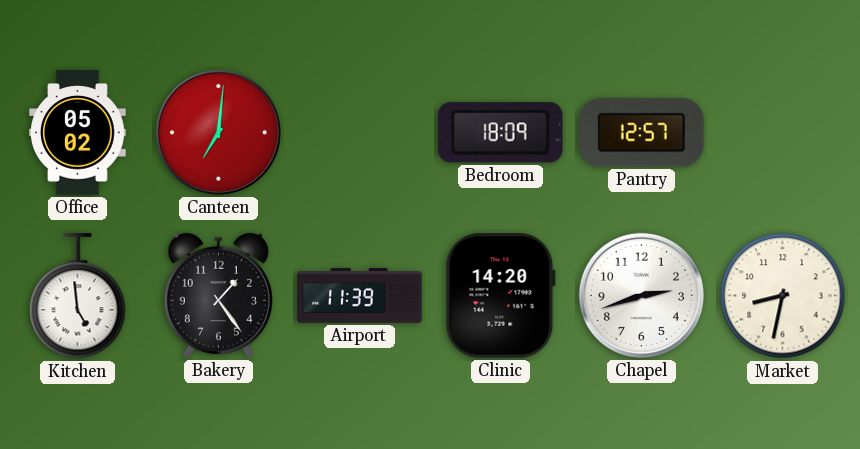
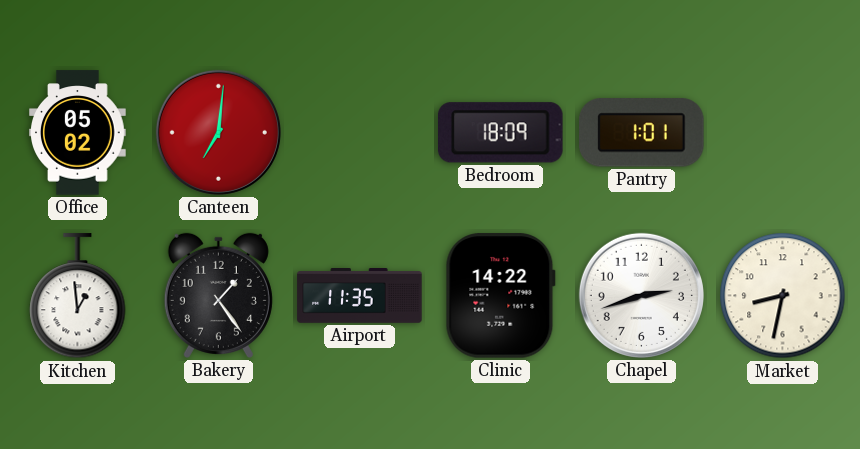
Pantry: 12:57 -> 1:01 (642, 133)
Kitchen: 4:59 -> 12:59 (78, 296)
Airport: 11:39 -> 11:35 (360, 296)
Clinic: 14:20 -> 14:22 (500, 296)
